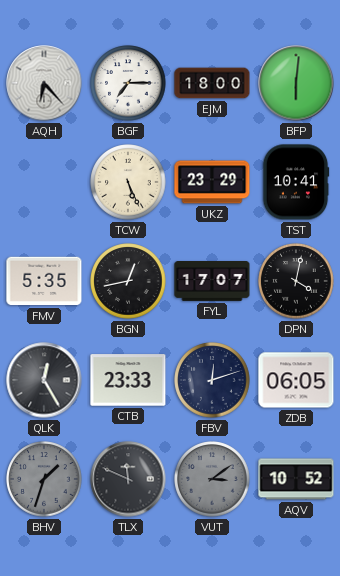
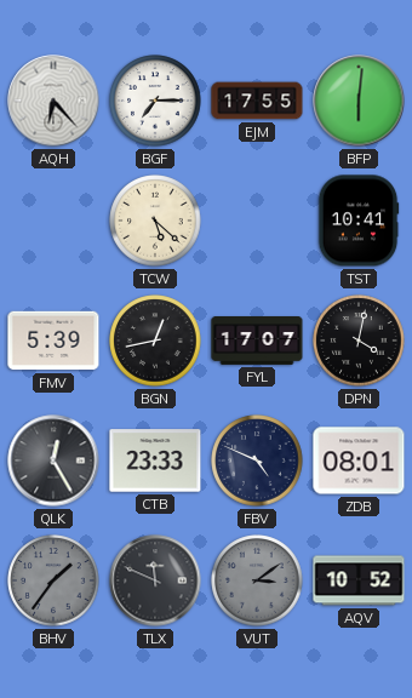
EJM: 18:00 -> 17:55 (257, 101)
TCW: 5:26 -> 5:22 (155, 221)
UKZ: 23:29 -> none (212, 182)
FMV: 5:35 -> 5:39 (53, 341)
FBV: 12:12 -> 4:49 (257, 460)
ZDB: 06:05 -> 08:01 (359, 460)
BHV: 1:33 -> 1:36 (53, 580)
